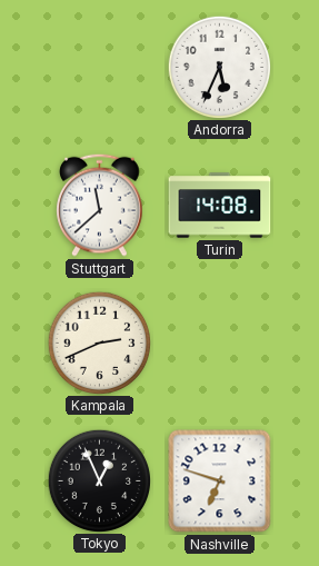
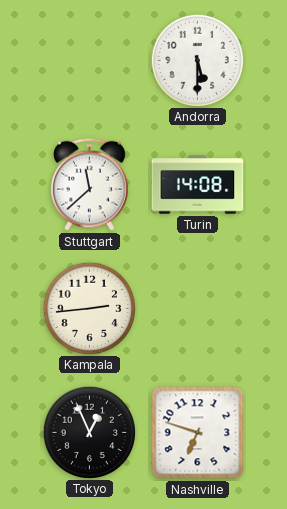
Andorra: 5:34 -> 5:30 (197, 60)
Kampala: 2:41 -> 2:44 (89, 308)
